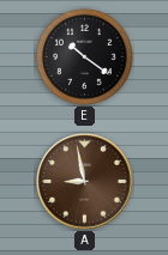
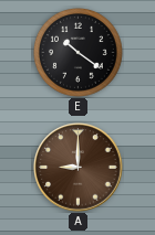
A: 8:58 -> 9:00 (79, 168)
